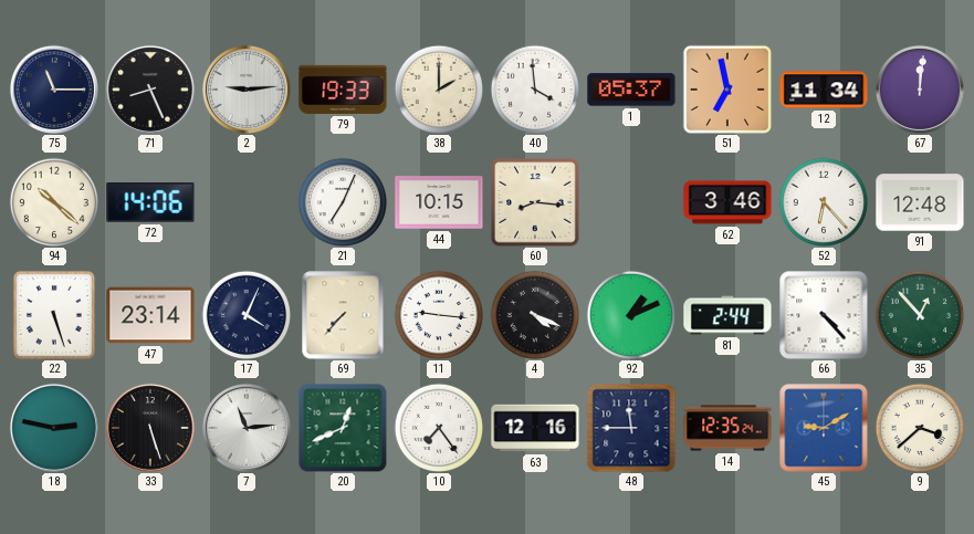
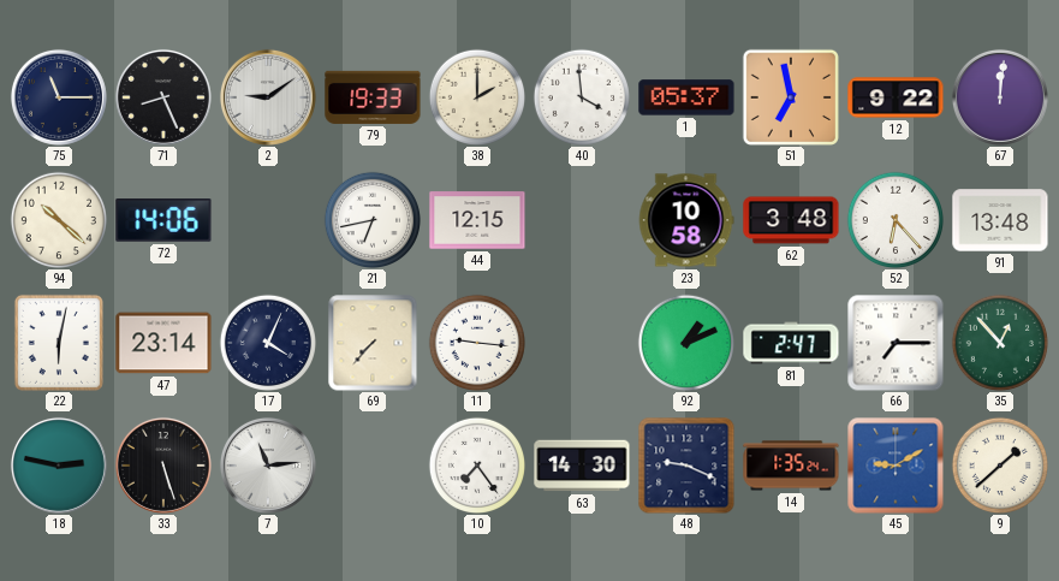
2: 9:14 -> 9:09 (268, 97)
12: 11:34 -> 9:22 (896, 97)
21: 7:04 -> 6:43 (371, 219)
44: 10:15 -> 12:15 (477, 220)
60: 8:16 -> none (535, 202)
23: none -> 10:58 (686, 220)
62: 3:46 -> 3:48 (791, 220)
91: 12:48 -> 13:48 (1000, 220)
22: 5:27 -> 6:02 (59, 343)
4: 4:19 -> none (534, 314)
81: 2:44 -> 2:47 (791, 343)
66: 4:23 -> 7:15 (896, 343)
20: 12:41 -> none (343, 428)
63: 12:16 -> 14:30 (582, 466)
48: 11:45 -> 9:19 (686, 466)
14: 12:35 -> 1:35 (791, 466)
9: 3:38 -> 1:38 (999, 464)
